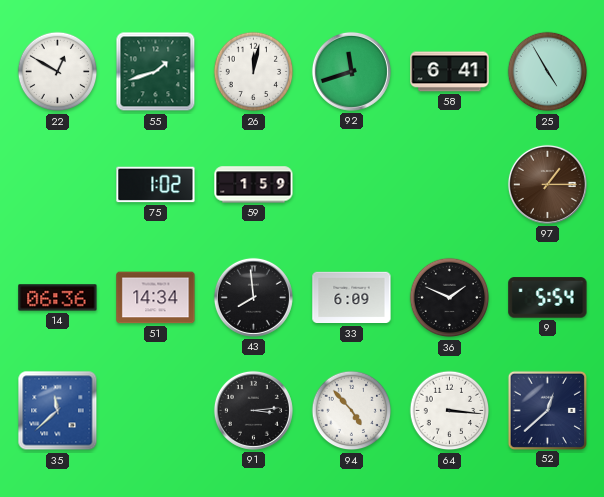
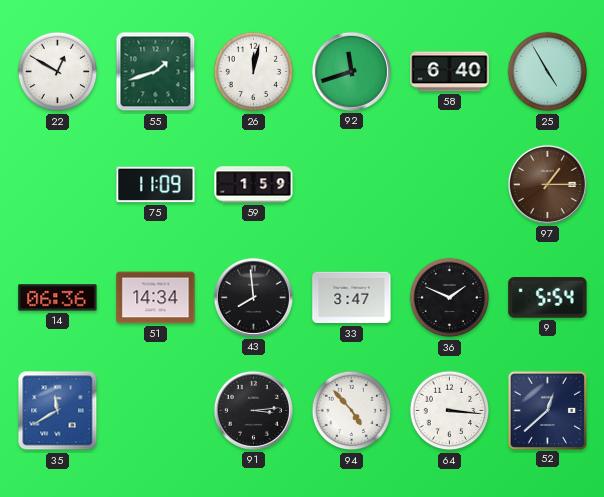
58: 6:41 -> 6:40 (450, 72)
75: 1:02 -> 11:09 (156, 185)
33: 6:09 -> 3:47 (352, 298)
35: 11:38 -> 11:40 (58, 411)
